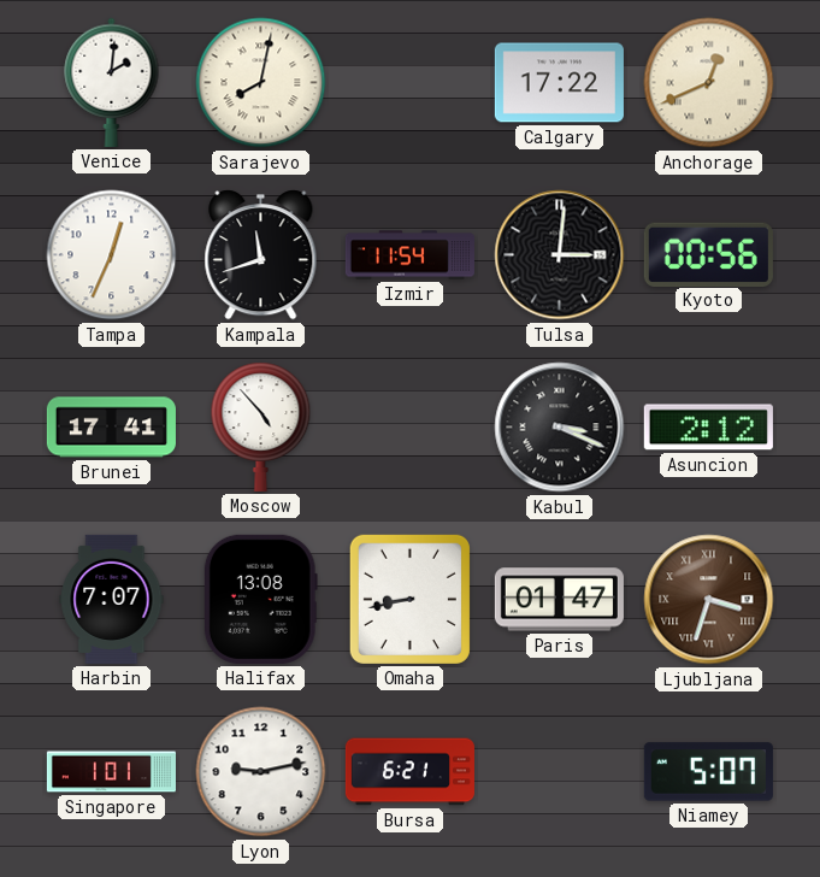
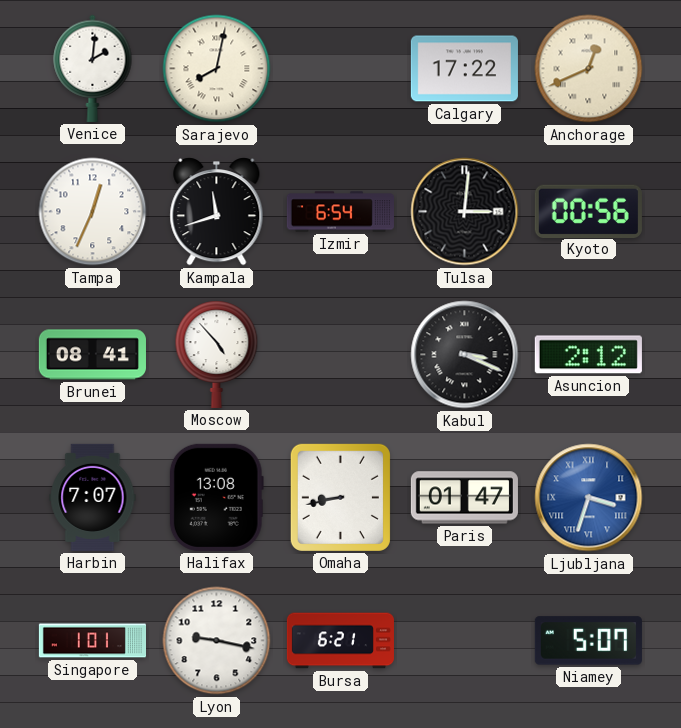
Izmir: 11:54 -> 6:54 (340, 212)
Brunei: 17:41 -> 08:41 (92, 355)
Ljubljana dial: brown -> blue (589, 498)
Lyon: 9:13 -> 9:17 (217, 641)
